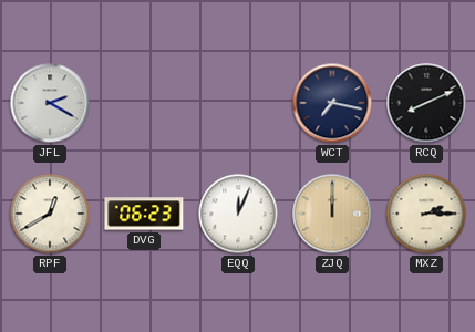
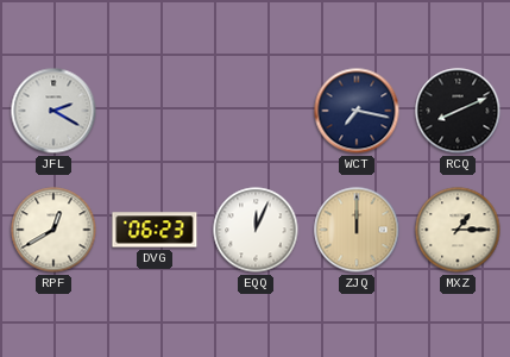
MXZ: 2:15 -> 1:15 (458, 230)
